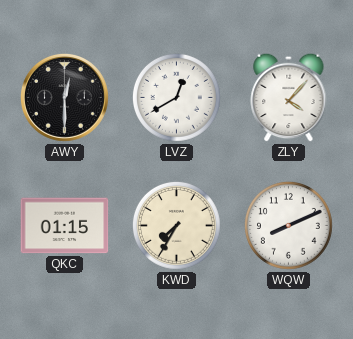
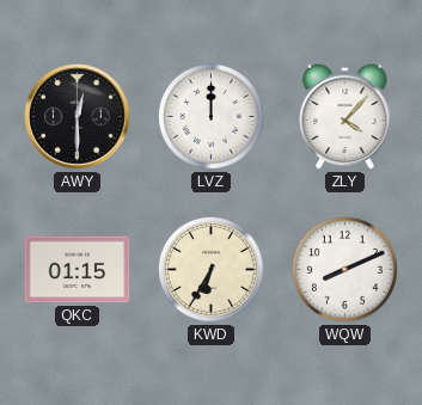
LVZ: 12:40 -> 12:00 (210, 116)
KWD: 7:35 -> 6:35 (210, 269)
